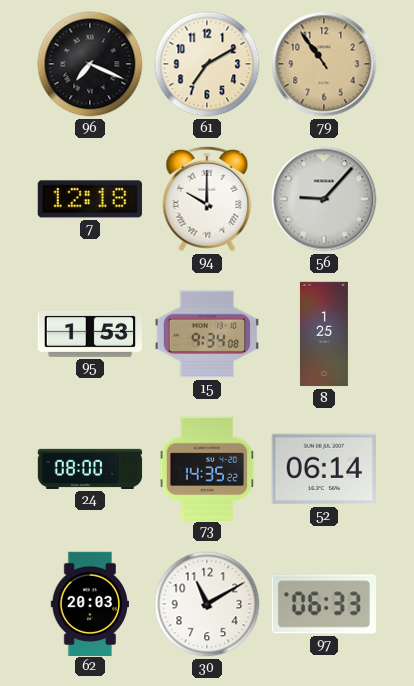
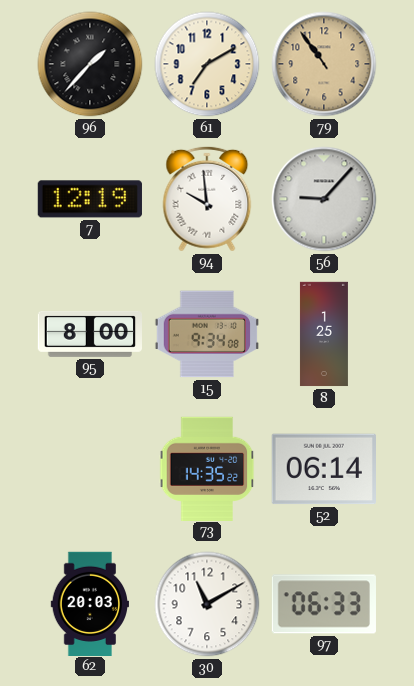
96: 7:19 -> 1:37 (90, 64)
7: 12:18 -> 12:19 (90, 199)
94: 10:00 -> 9:59 (207, 199)
95: 1:53 -> 8:00 (90, 335)
24: 08:00 -> none (90, 469)
